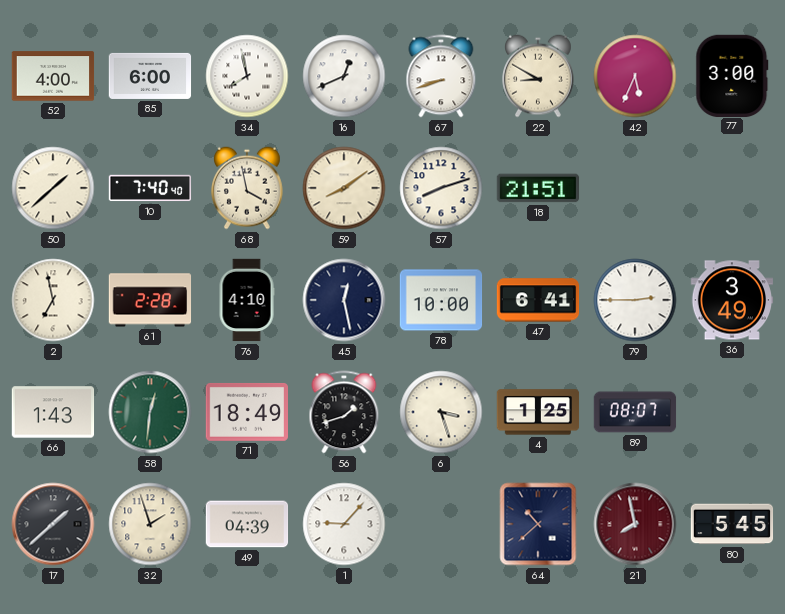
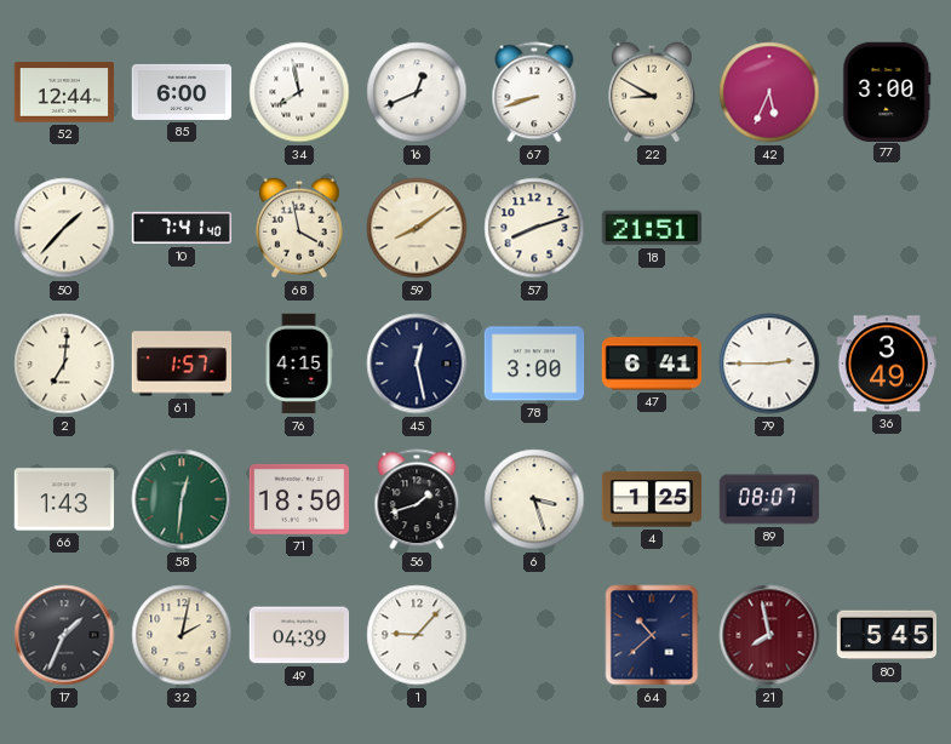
52: 4:00 -> 12:44 (64, 92)
50: 1:38 -> 1:37 (64, 228)
10: 7:40 -> 7:41 (182, 228)
2: 6:58 -> 7:01 (64, 364)
61: 2:28 -> 1:57 (182, 364)
76: 4:10 -> 4:15 (299, 364)
78: 10:00 -> 3:00 (534, 364)
71: 18:49 -> 18:50 (299, 499)
17: 1:38 -> 1:34 (64, 635)
32: 1:57 -> 2:02 (182, 635)
